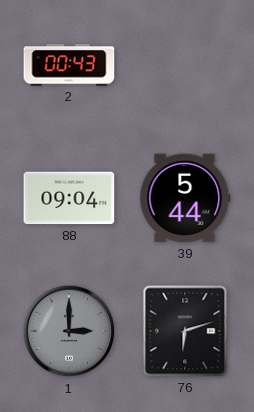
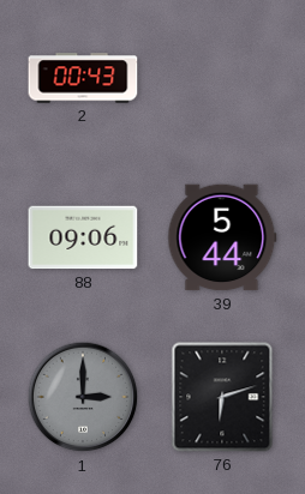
88: 09:04 -> 09:06 (83, 237)
